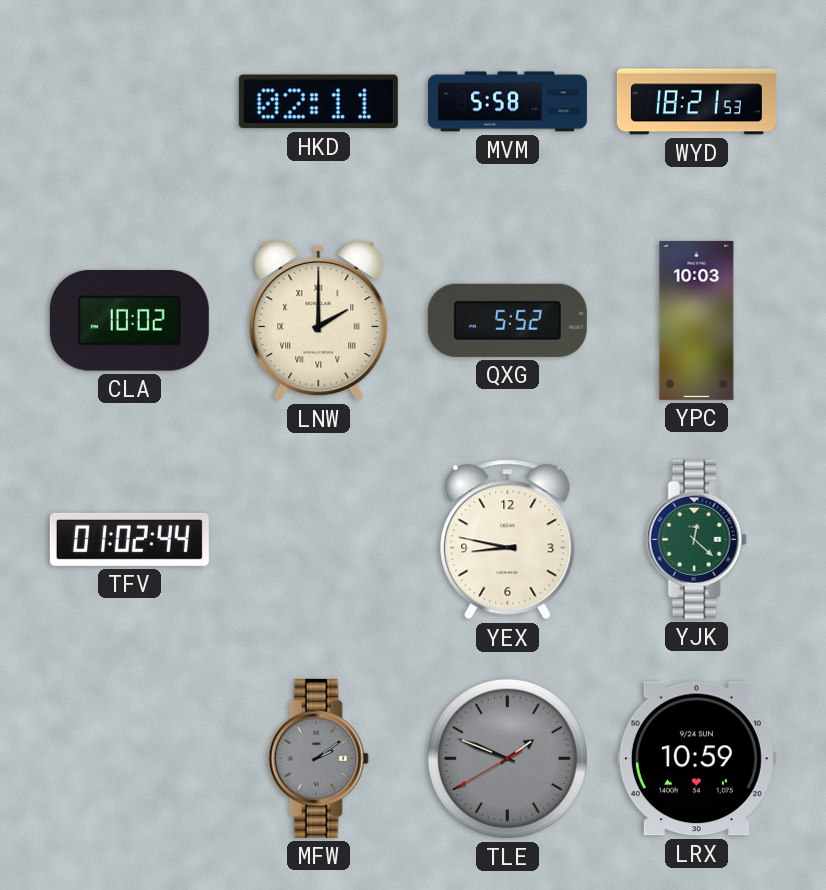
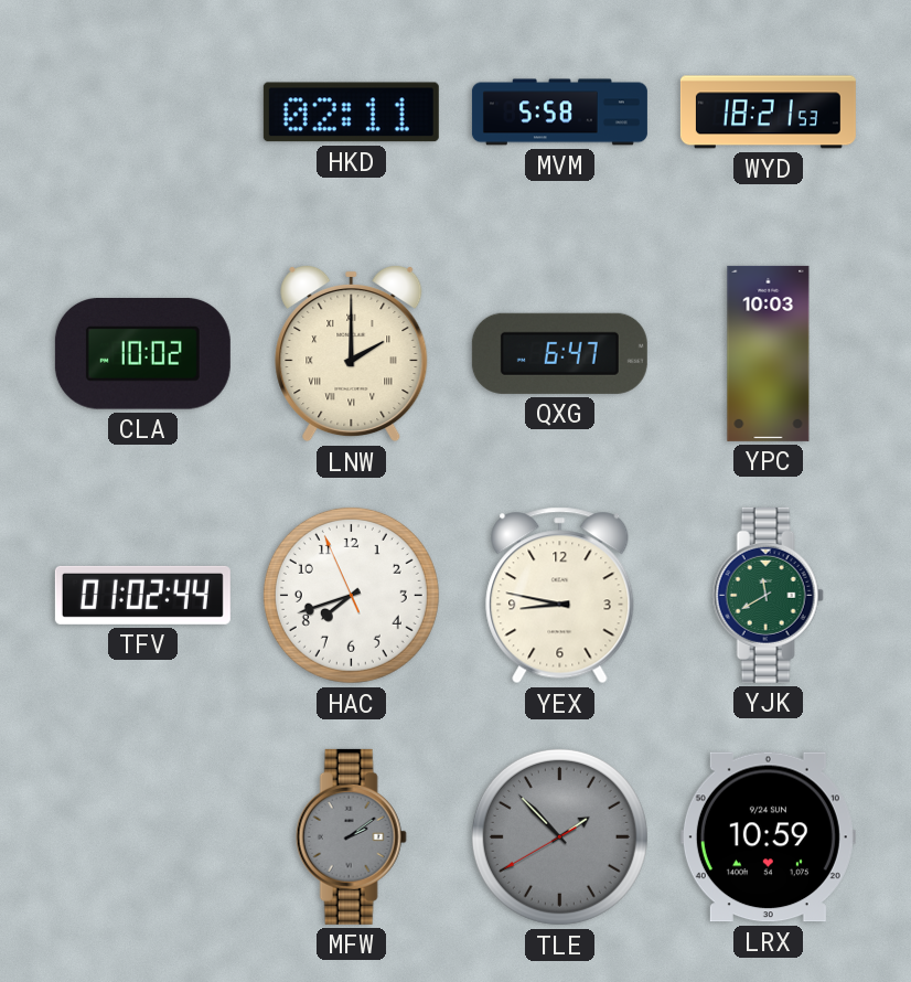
QXG: 5:52 -> 6:47 (559, 353)
HAC: none -> 7:41 (351, 595)
YJK: 12:22 -> 11:40 (768, 595)
TLE: 1:48 -> 1:52 (559, 836)
